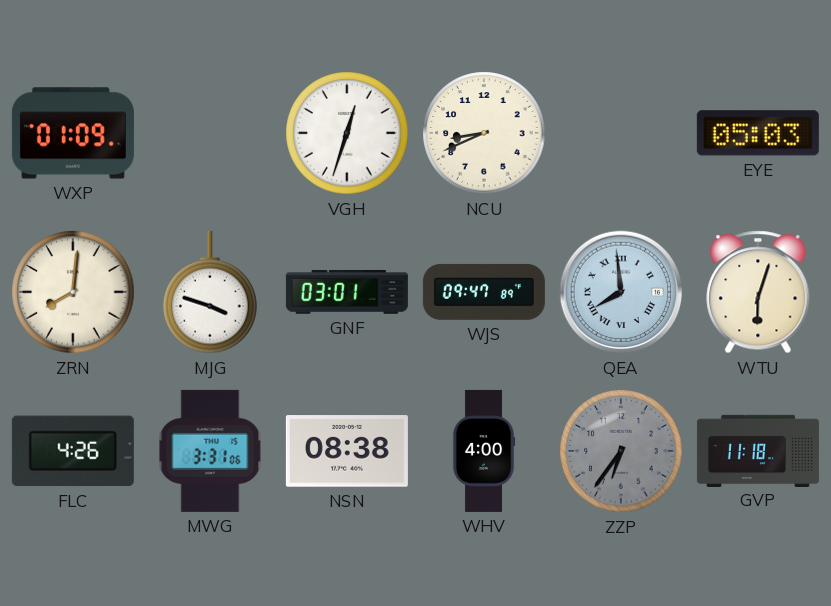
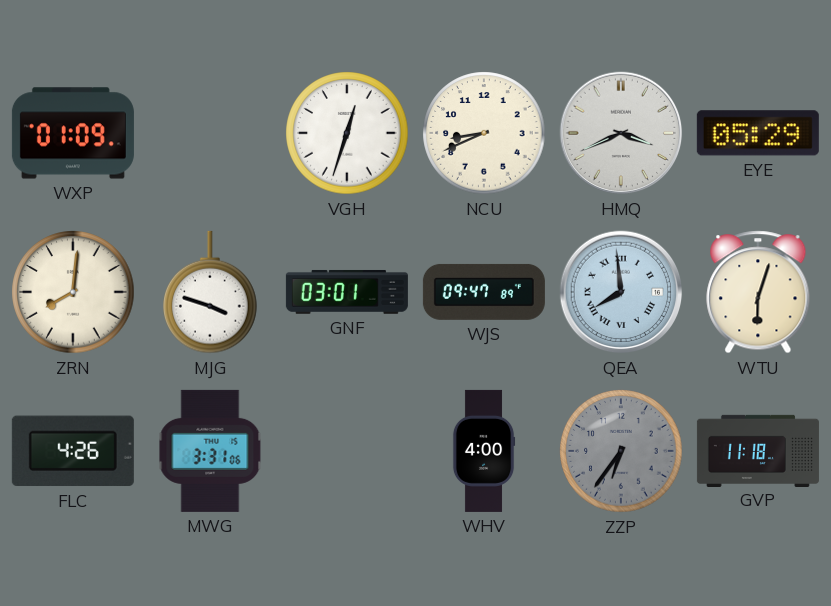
HMQ: none -> 3:41 (621, 133)
EYE: 05:03 -> 05:29 (758, 133)
NSN: 08:38 -> none (347, 451)
